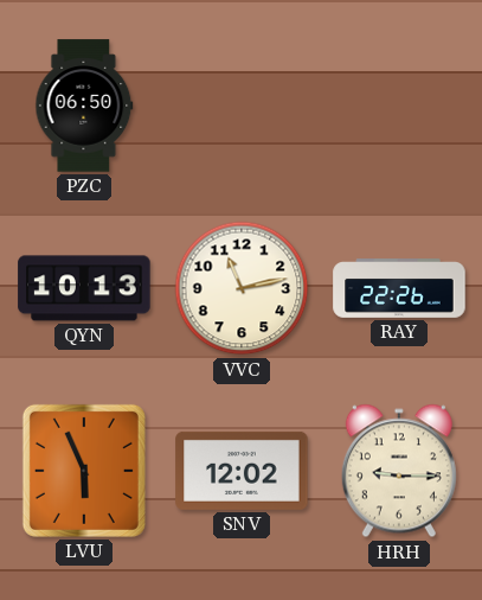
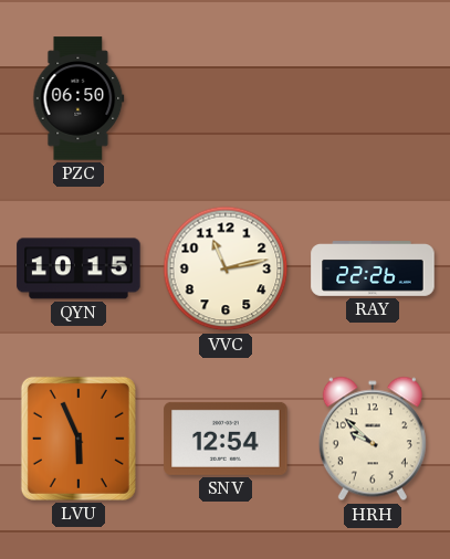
QYN: 10:13 -> 10:15 (79, 268)
SNV: 12:02 -> 12:54 (226, 439)
HRH: 9:15 -> 9:52 (373, 439)
